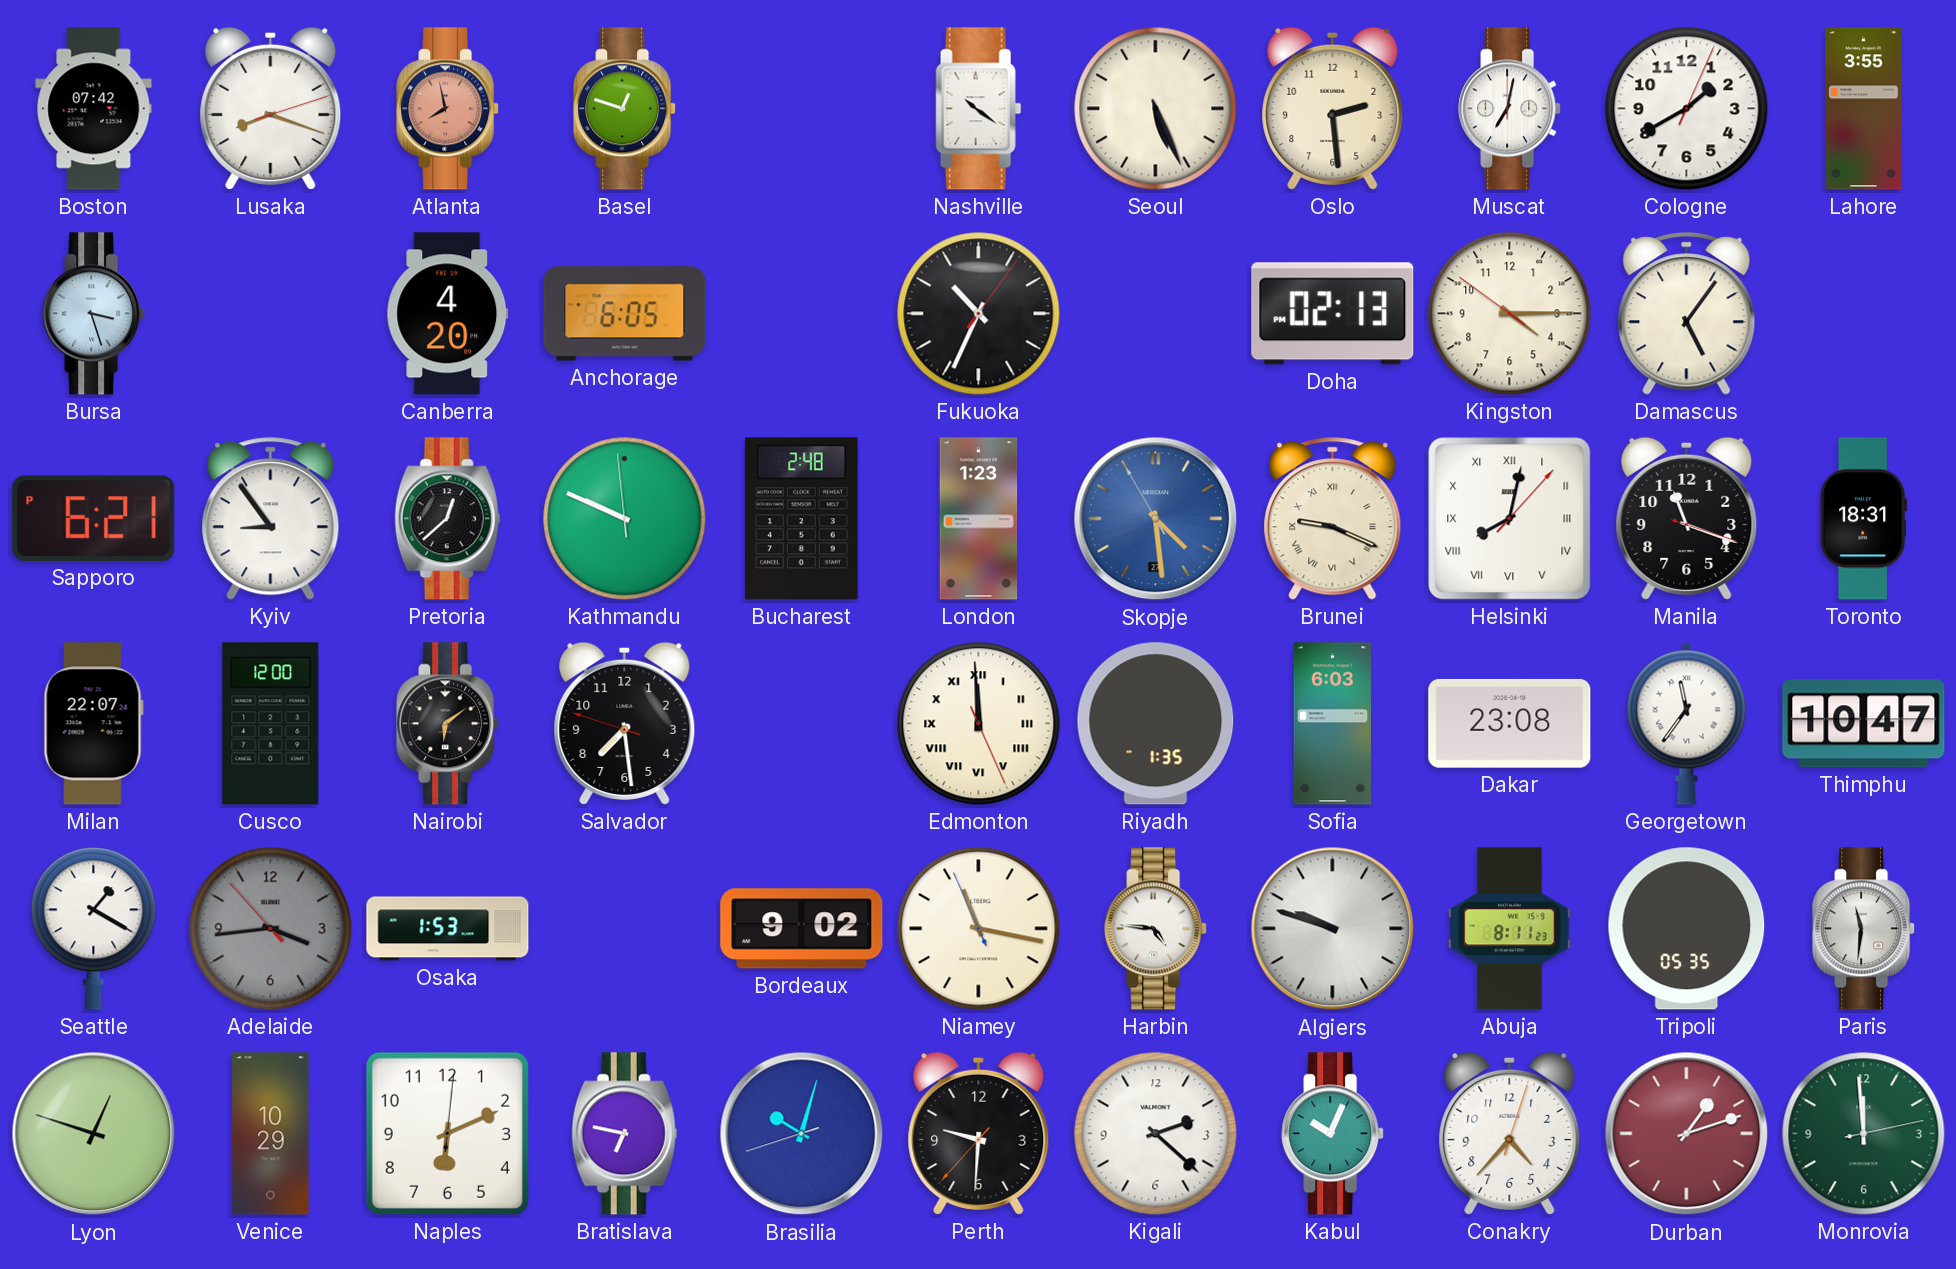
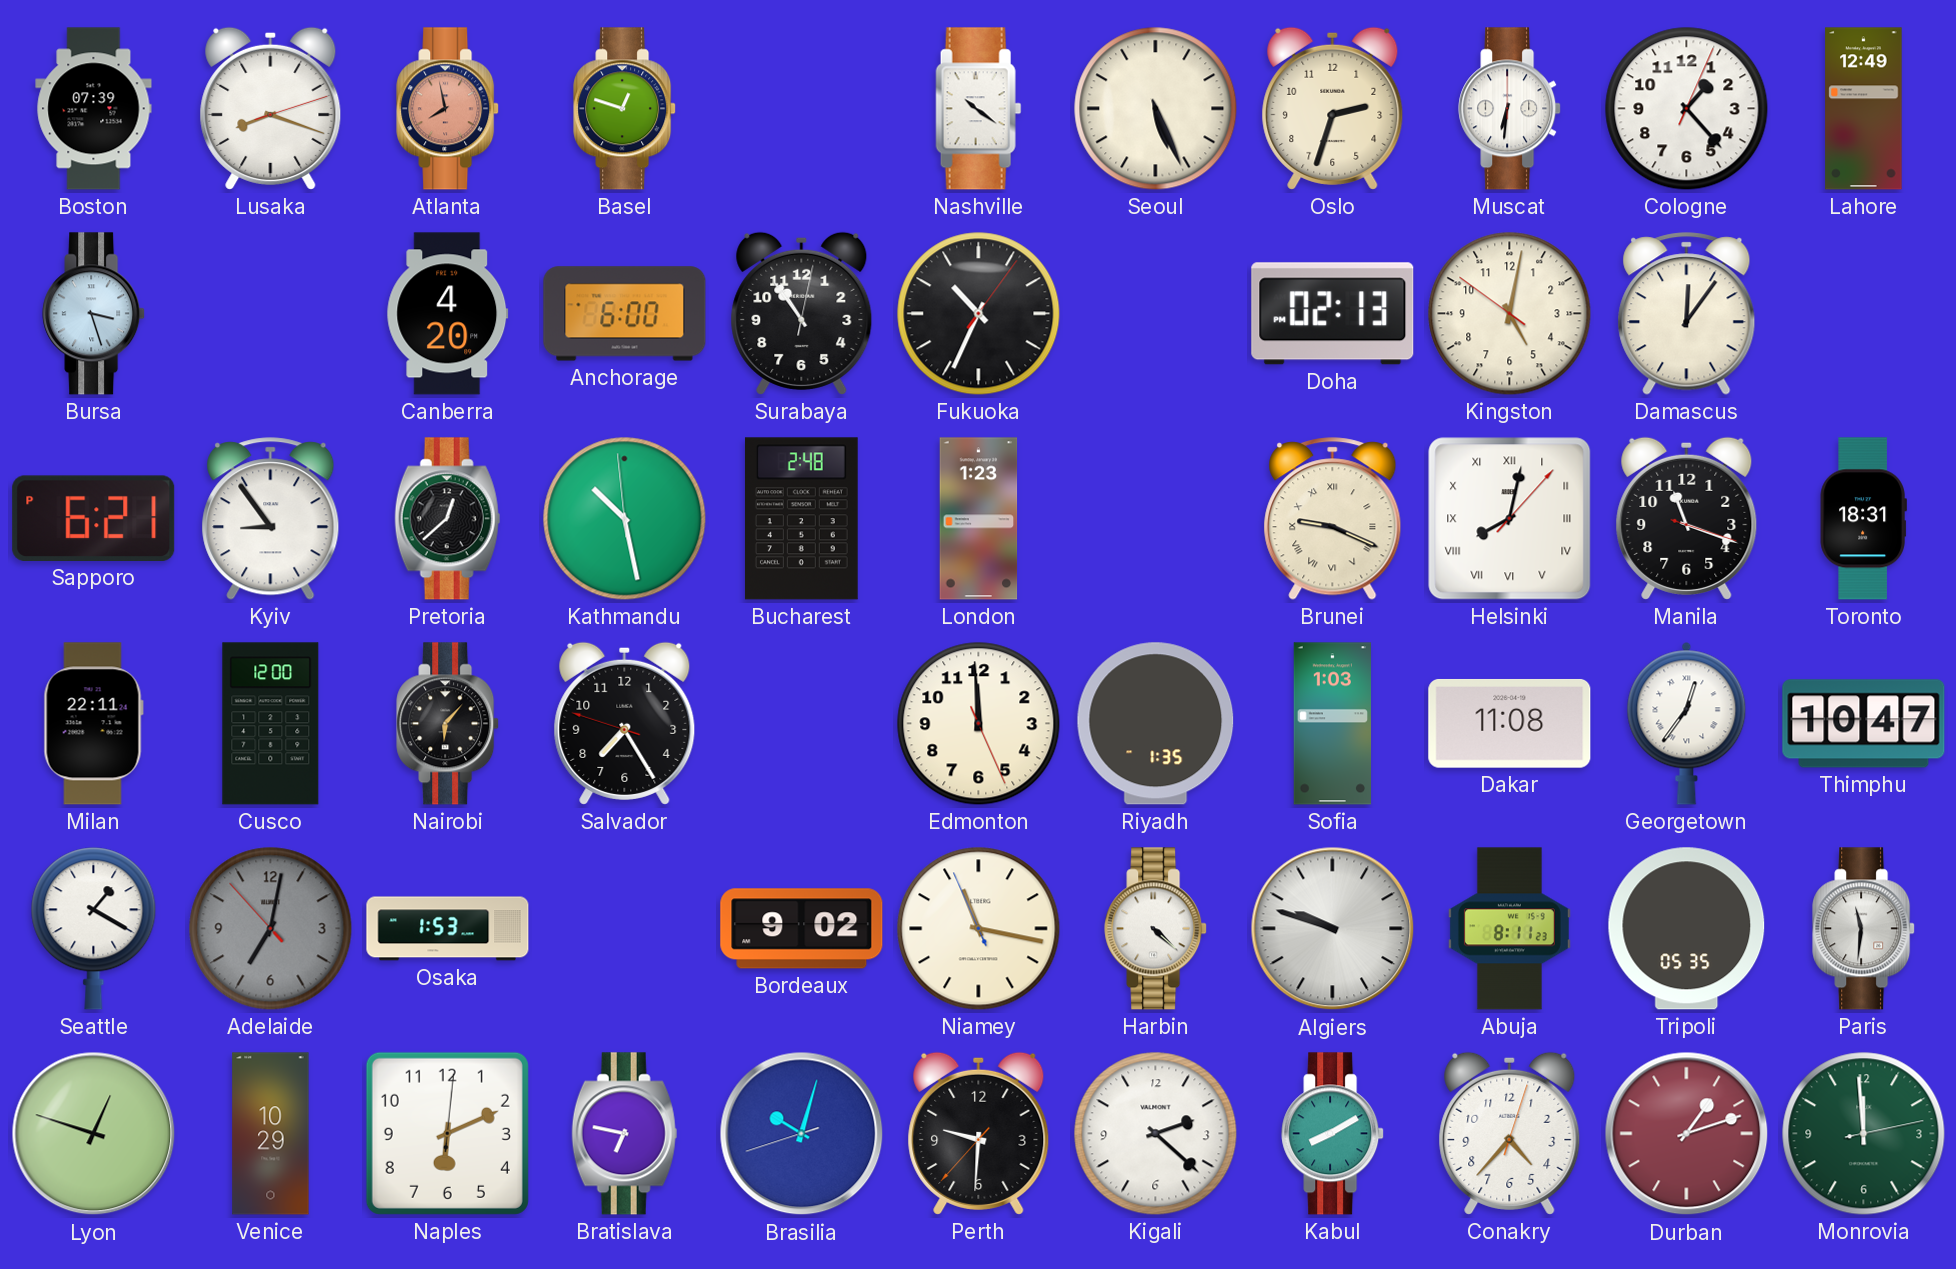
Boston: 07:42 -> 07:39 (94, 109)
Oslo: 2:29 -> 2:33 (1333, 108)
Muscat: 7:02 -> 6:31 (1510, 109)
Cologne: 1:40 -> 1:23 (1687, 109)
Lahore: 3:55 -> 12:49 (1864, 109)
Anchorage: 6:05 -> 6:00 (625, 314)
Surabaya: none -> 10:54 (802, 313)
Kingston: 4:14 -> 5:01 (1510, 314)
Damascus: 5:06 -> 12:06 (1687, 314)
Kathmandu: 9:48 -> 10:27 (625, 519)
Skopje: 4:28 -> none (1156, 519)
Milan: 22:07 -> 22:11 (93, 724)
Nairobi: 6:09 -> 6:07 (448, 724)
Salvador: 7:28 -> 7:24 (625, 723)
Edmonton numerals: Roman -> Arabic (979, 724)
Sofia: 6:03 -> 1:03 (1333, 724)
Dakar: 23:08 -> 11:08 (1510, 723)
Georgetown: 11:36 -> 12:36 (1687, 723)
Adelaide: 3:43 -> 7:01 (271, 929)
Harbin: 4:46 -> 4:22 (1156, 929)
Kabul: 10:04 -> 8:10 (1333, 1134)
